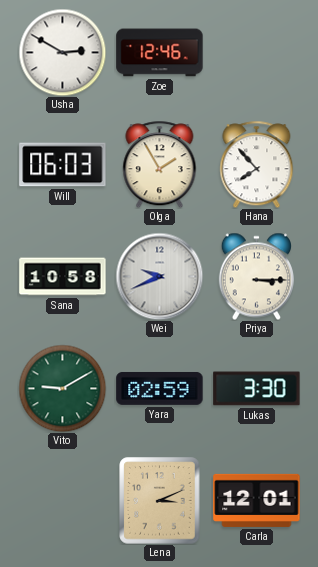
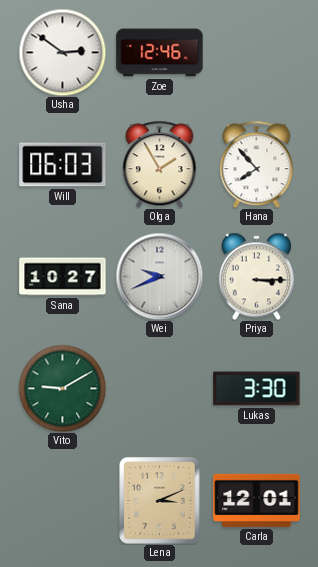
Usha: 2:50 -> 2:51 (62, 52)
Sana: 10:58 -> 10:27 (63, 277)
Yara: 02:59 -> none (160, 388)
